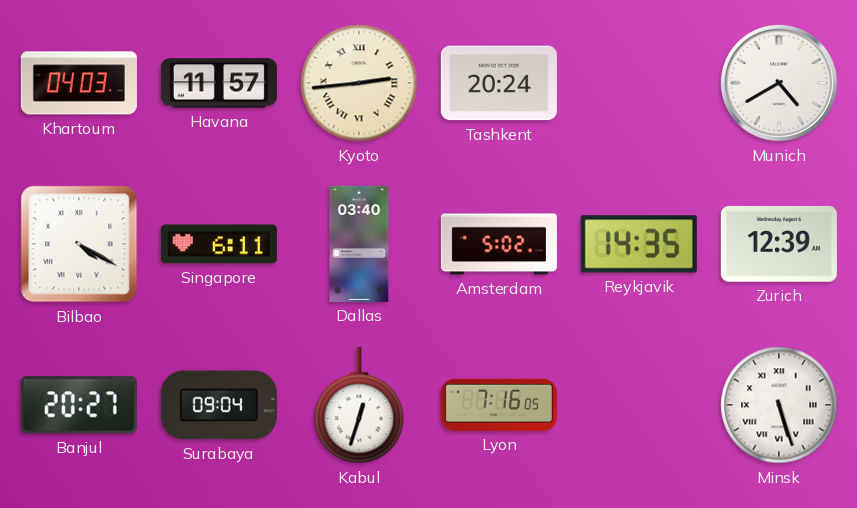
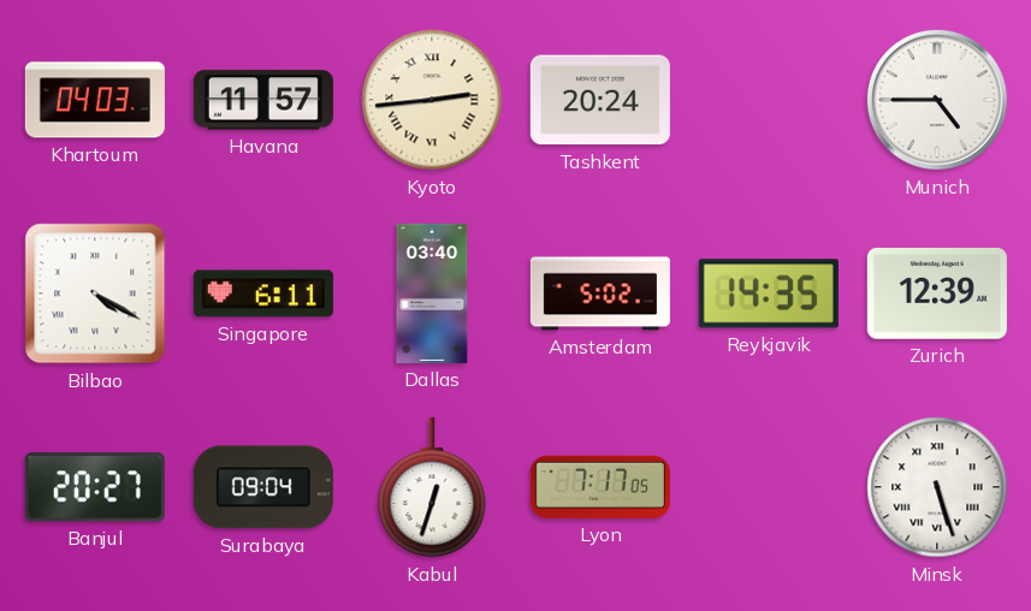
Munich: 4:40 -> 4:45 (937, 100)
Lyon: 7:16 -> 7:17 (600, 487)
